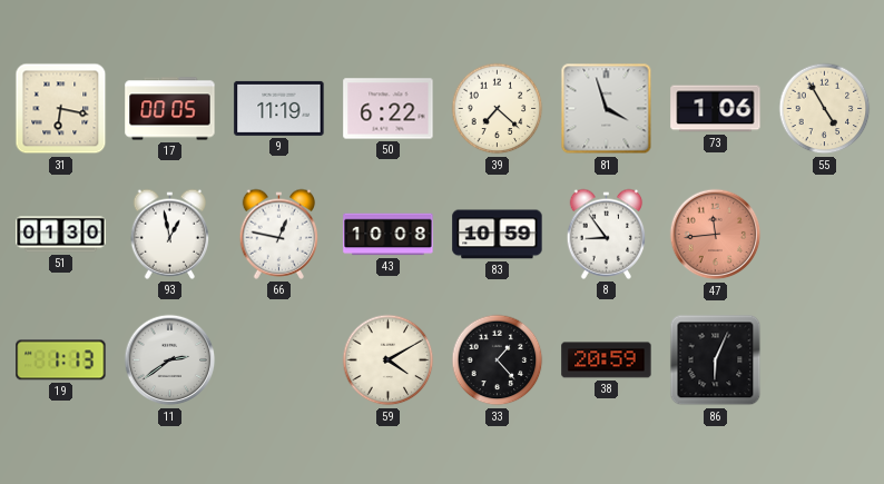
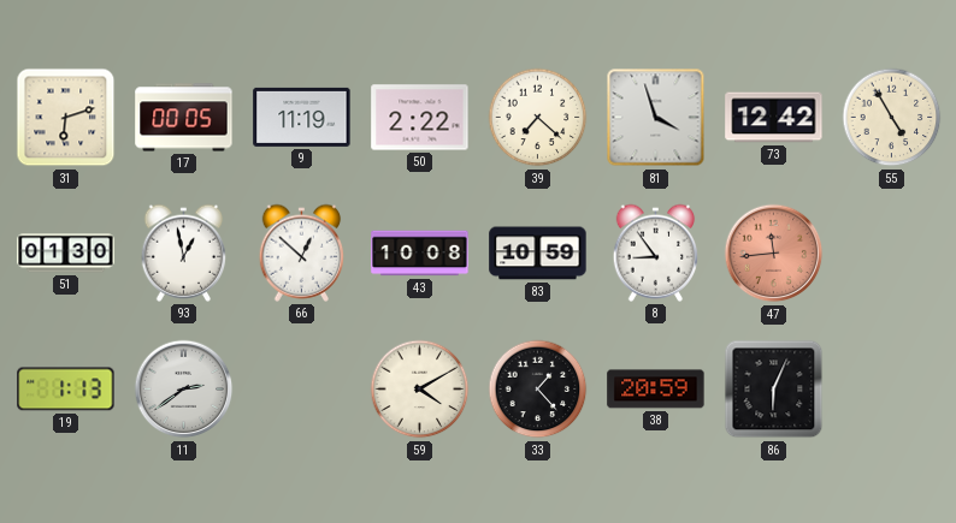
31: 6:17 -> 6:12 (66, 118)
50: 6:22 -> 2:22 (420, 118)
73: 1:06 -> 12:42 (774, 118)
66: 12:47 -> 12:52 (302, 252)
